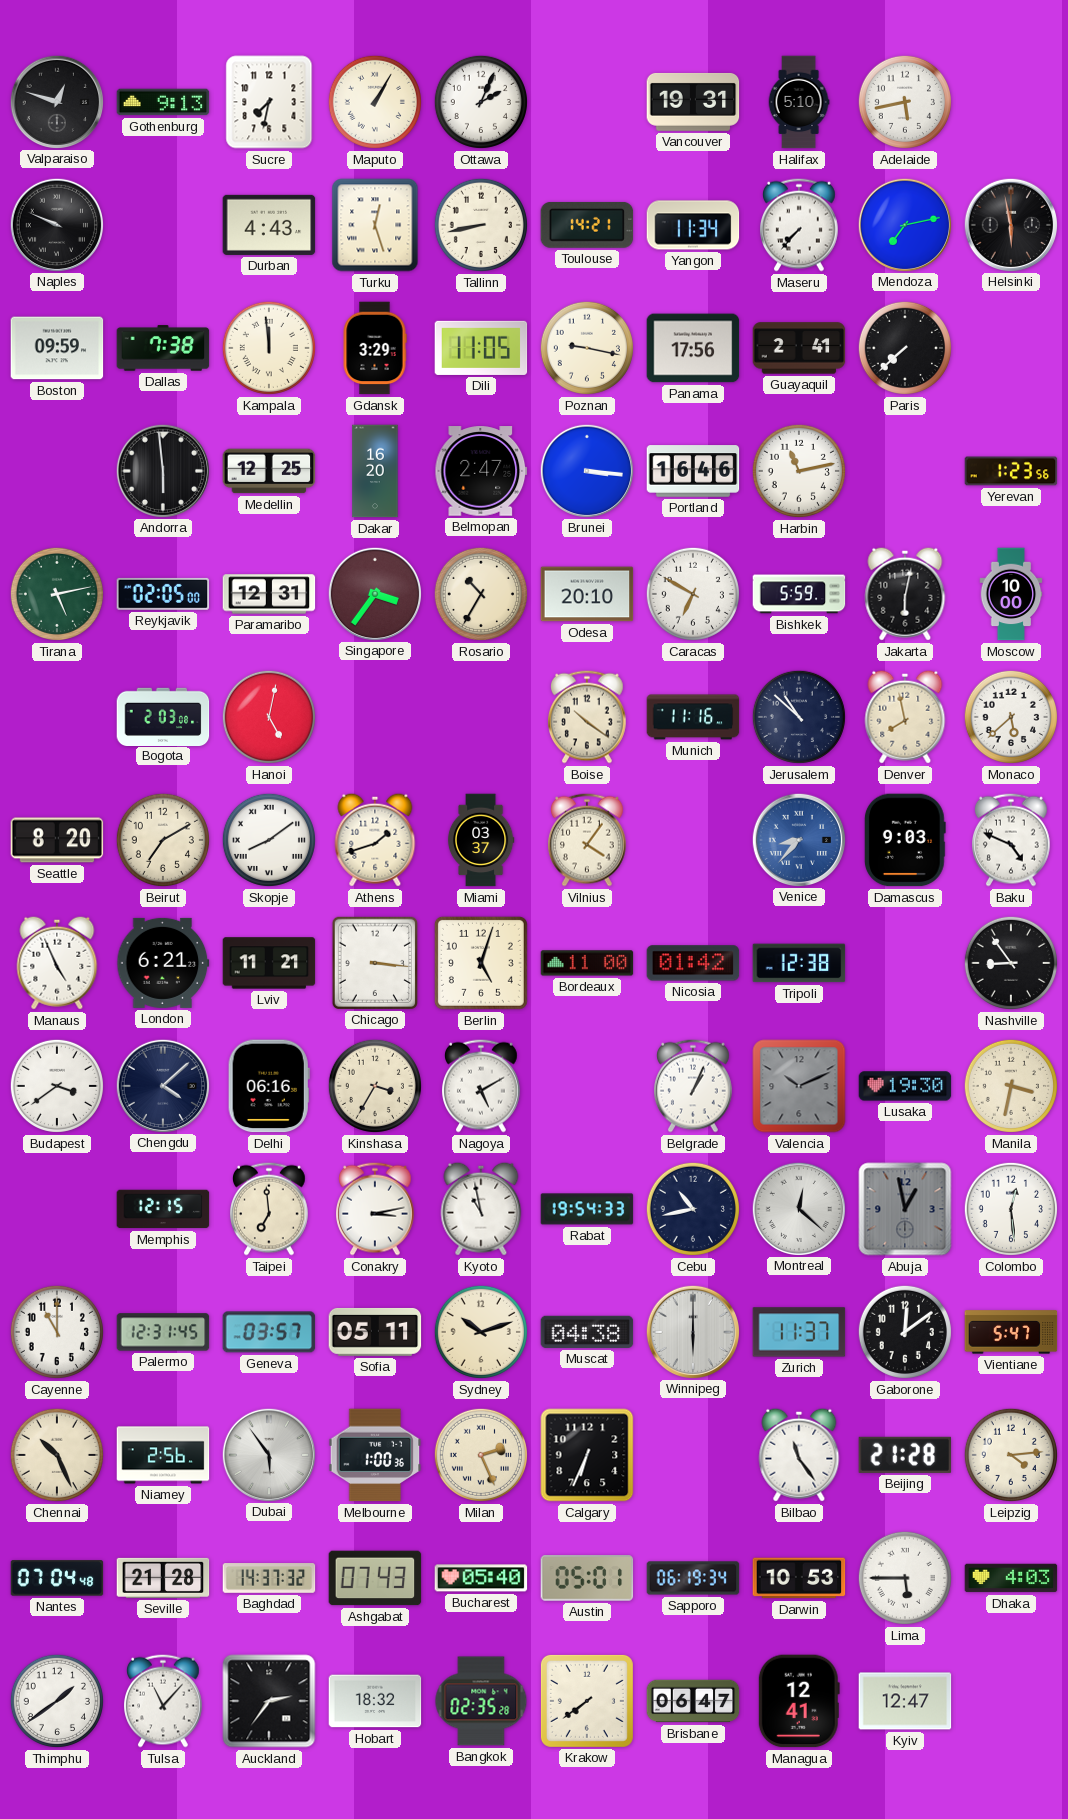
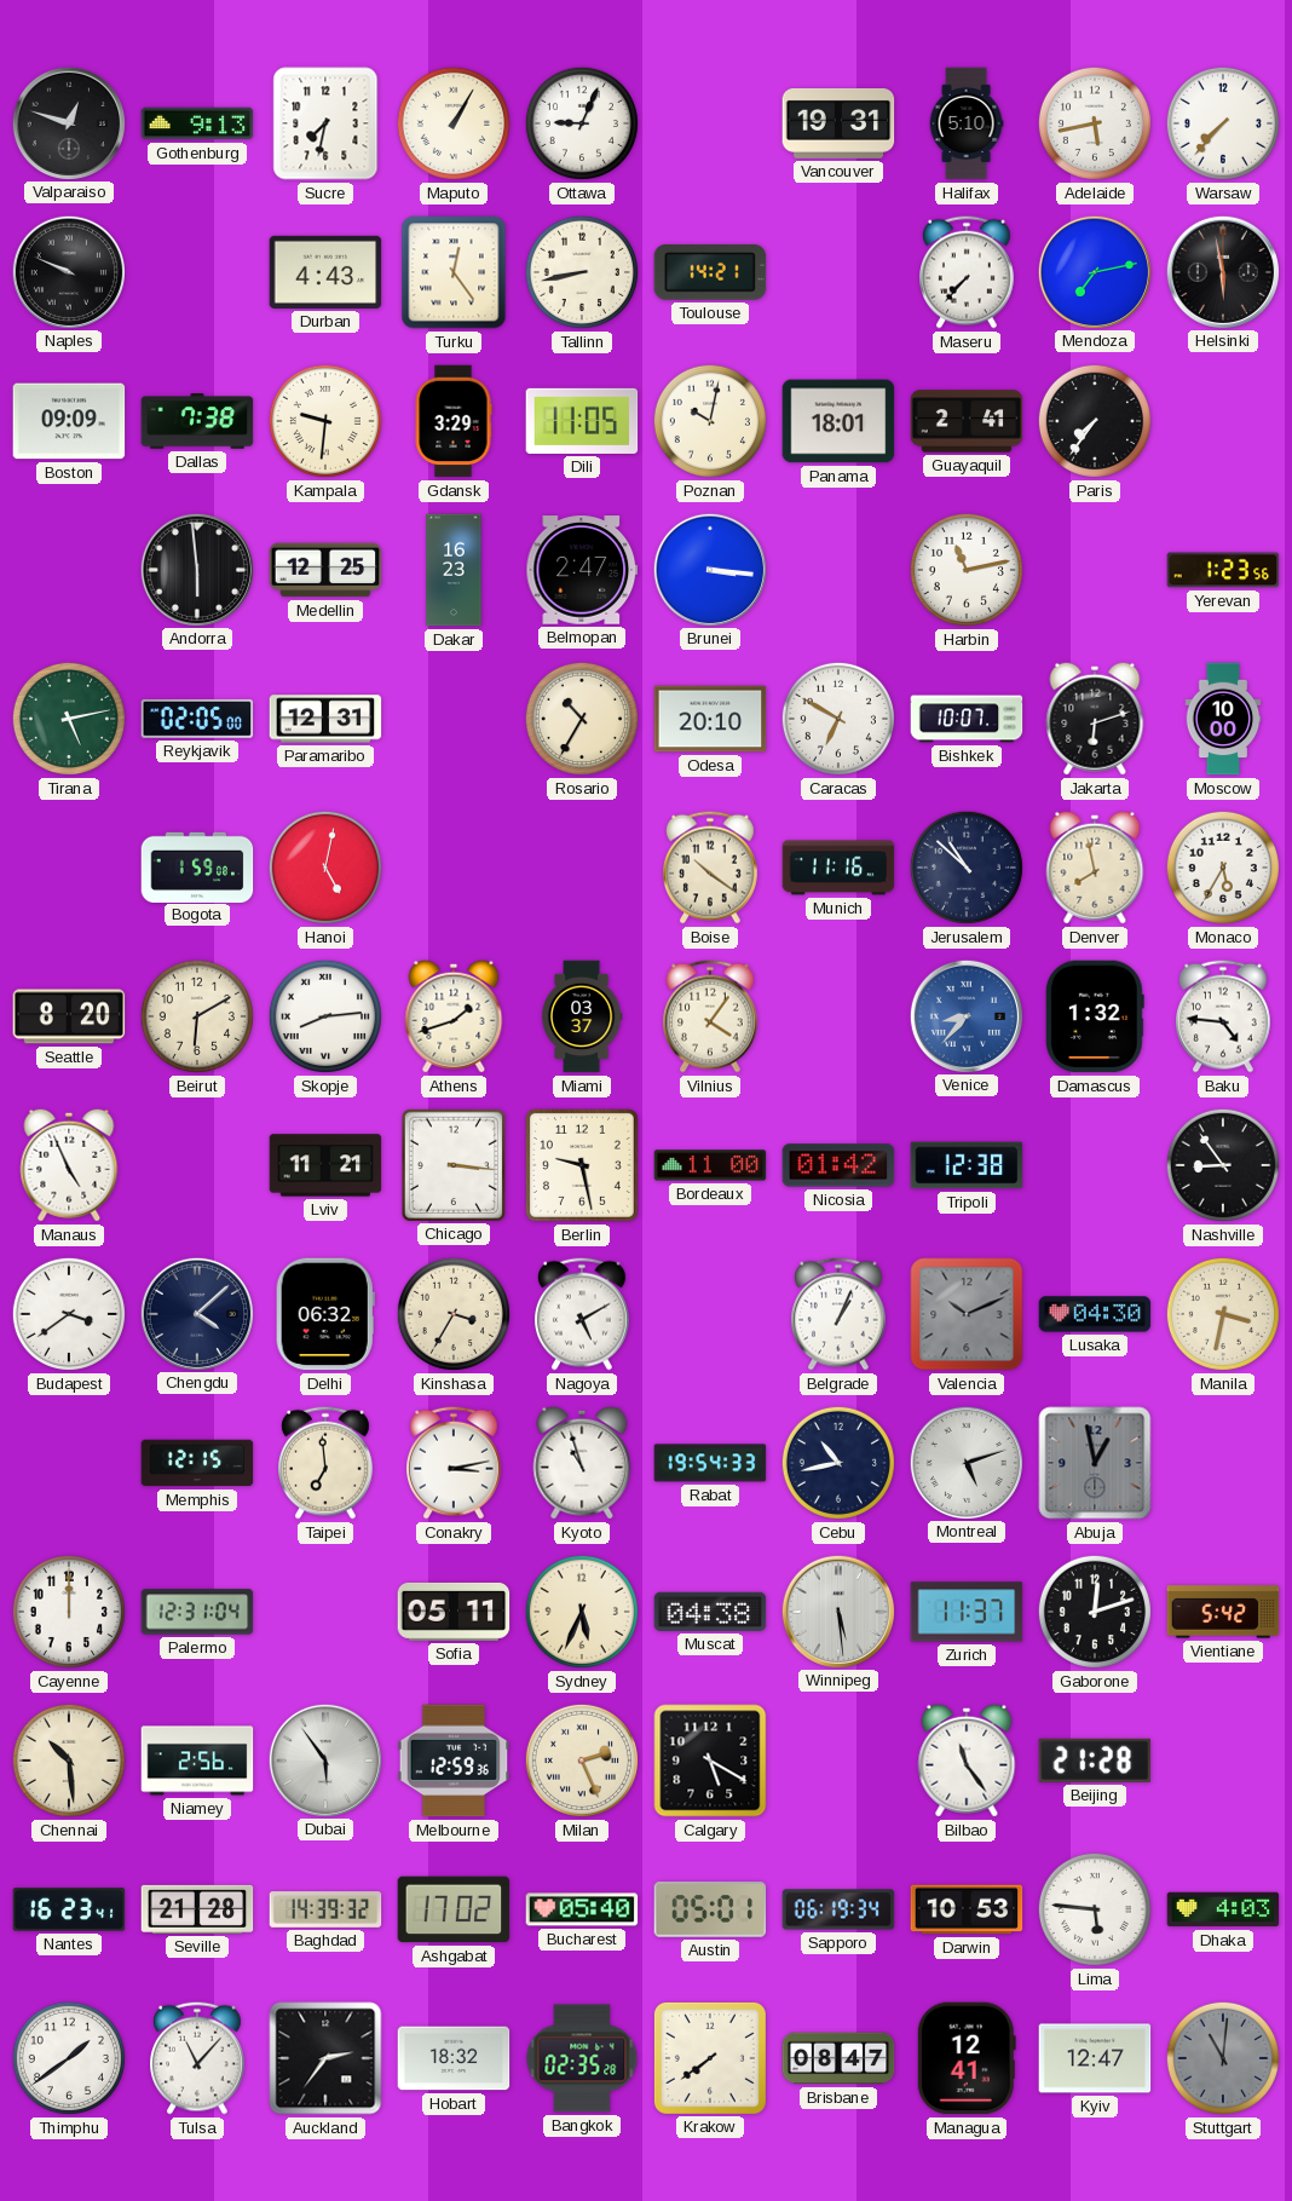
Ottawa: 2:04 -> 9:04 (582, 123)
Warsaw: none -> 7:37 (1223, 123)
Turku: 12:27 -> 12:24 (454, 272)
Yangon: 11:34 -> none (693, 225)
Boston: 09:59 -> 09:09 (69, 421)
Kampala: 11:59 -> 9:31 (325, 421)
Poznan: 9:17 -> 10:02 (710, 421)
Panama: 17:56 -> 18:01 (838, 421)
Paris: 7:38 -> 7:36 (1095, 421)
Dakar: 16:20 -> 16:23 (454, 570)
Portland: 16:46 -> none (693, 471)
Singapore: 3:36 -> none (374, 593)
Bishkek: 5:59 -> 10:07 (967, 719)
Jakarta: 6:02 -> 6:12 (1095, 719)
Bogota: 2:03 -> 1:59 (197, 866)
Monaco: 5:38 -> 5:35 (1223, 868)
Beirut: 7:10 -> 6:10 (197, 1016)
Skopje: 8:09 -> 8:14 (325, 1016)
Damascus: 9:03 -> 1:32 (1095, 1016)
Baku: 4:49 -> 4:46 (1224, 1016)
London: 6:21 -> none (163, 963)
Berlin: 5:03 -> 9:28 (582, 1165)
Delhi: 06:16 -> 06:32 (325, 1314)
Lusaka: 19:30 -> 04:30 (1095, 1314)
Kyoto: 10:58 -> 10:57 (582, 1463)
Montreal: 12:22 -> 5:12 (965, 1462)
Colombo: 12:29 -> none (1011, 1209)
Cayenne: 11:00 -> 12:00 (69, 1612)
Palermo: 12:31:45 -> 12:31:04 (197, 1612)
Geneva: 03:57 -> none (269, 1332)
Sydney: 10:12 -> 5:34 (582, 1612)
Winnipeg: 6:00 -> 5:29 (837, 1611)
Gaborone: 12:09 -> 12:12 (1095, 1612)
Vientiane: 5:47 -> 5:42 (1223, 1612)
Chennai: 10:26 -> 10:29 (69, 1761)
Melbourne: 1:00 -> 12:59 (454, 1761)
Calgary: 6:34 -> 5:20 (710, 1761)
Leipzig: 4:14 -> none (1011, 1455)
Nantes: 07:04 -> 16:23 (69, 1909)
Baghdad: 14:37 -> 14:39 (325, 1909)
Ashgabat: 07:43 -> 17:02 (454, 1909)
Lima: 5:45 -> 5:46 (1095, 1909)
Brisbane: 06:47 -> 08:47 (838, 2058)
Stuttgart: none -> 11:01 (1223, 2058)
